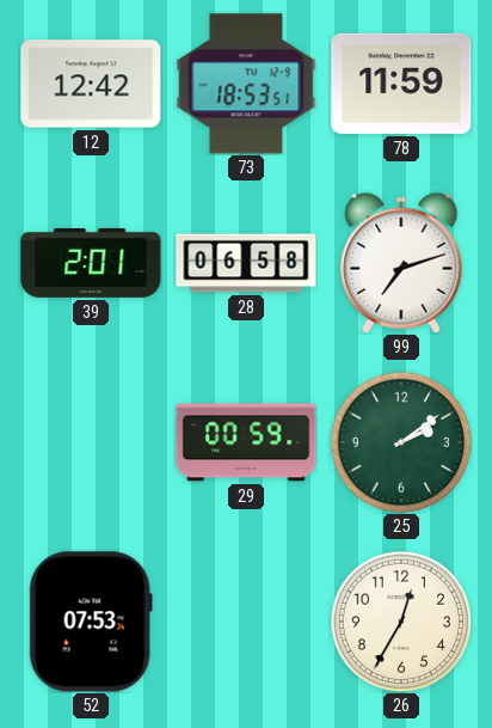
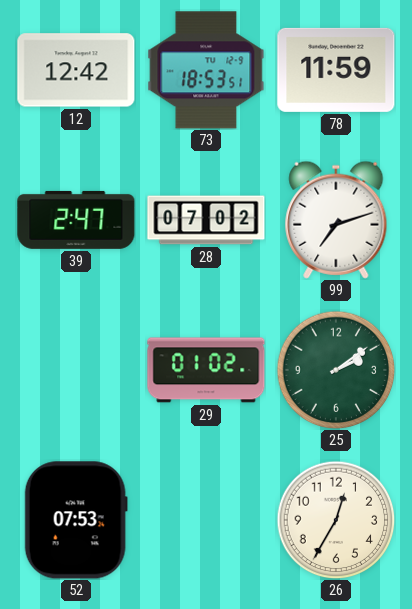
39: 2:01 -> 2:47 (76, 220)
28: 06:58 -> 07:02 (206, 220)
29: 00:59 -> 01:02 (206, 370)
